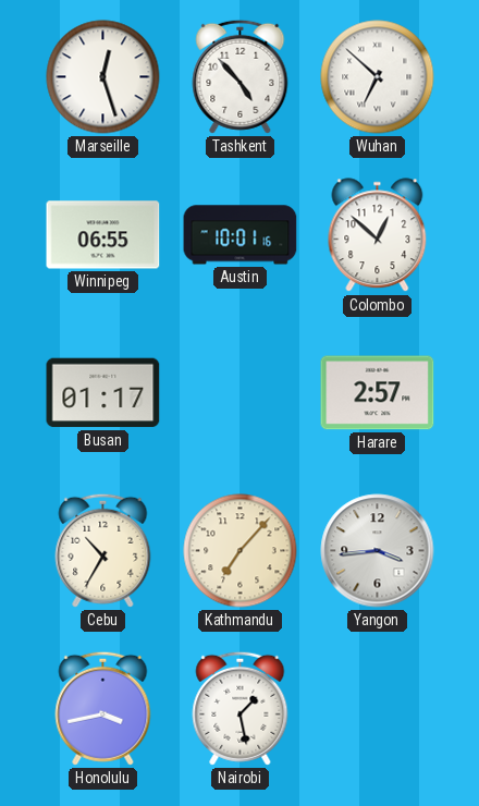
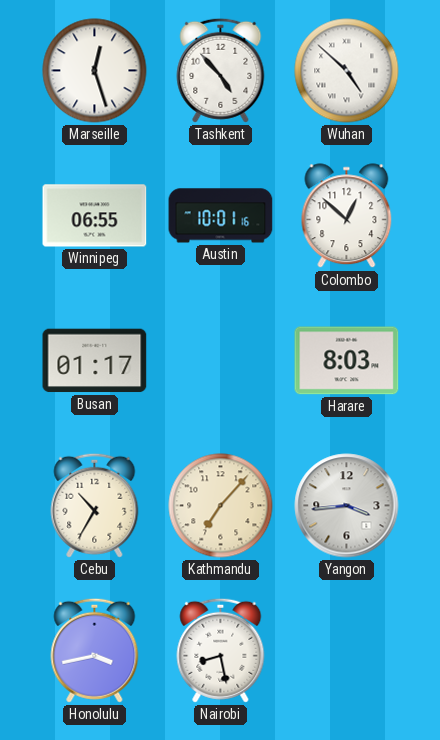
Wuhan: 6:52 -> 4:52 (347, 71)
Harare: 2:57 -> 8:03 (347, 361)
Nairobi: 1:28 -> 8:28 (221, 650)
